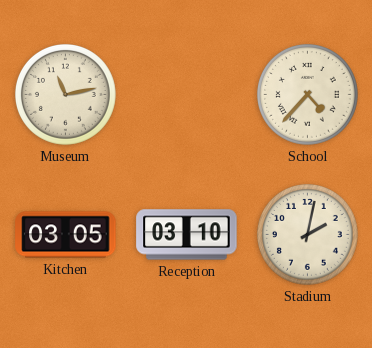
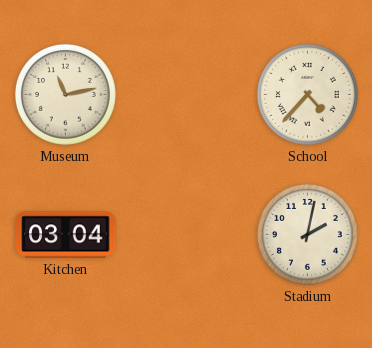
Kitchen: 03:05 -> 03:04 (66, 235)
Reception: 03:10 -> none (187, 235)
